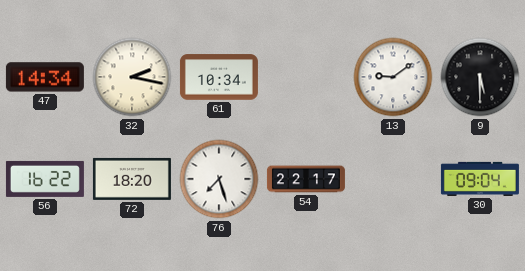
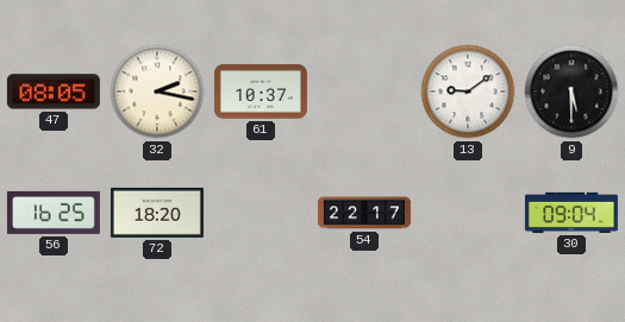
47: 14:34 -> 08:05 (54, 91)
61: 10:34 -> 10:37 (261, 91)
56: 16:22 -> 16:25 (54, 213)
76: 7:27 -> none (219, 179)
